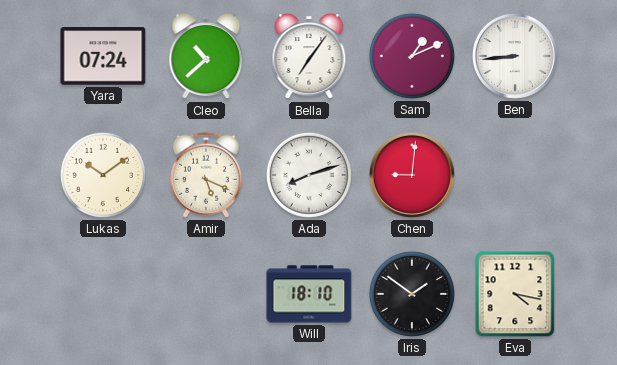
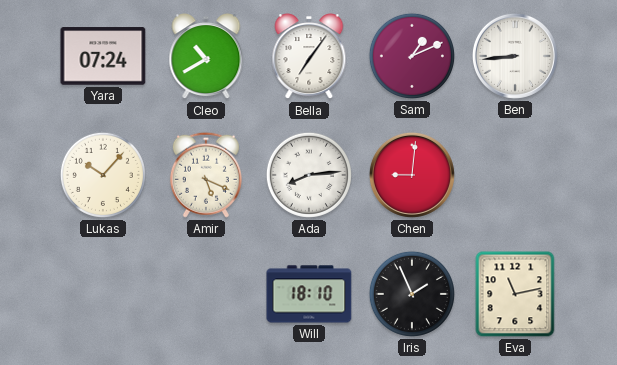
Cleo: 10:38 -> 10:40 (206, 57)
Lukas: 10:09 -> 10:07 (103, 175)
Ada: 8:12 -> 8:14 (309, 175)
Iris: 1:51 -> 1:56 (412, 294)
Eva: 4:17 -> 11:13 (515, 294)
